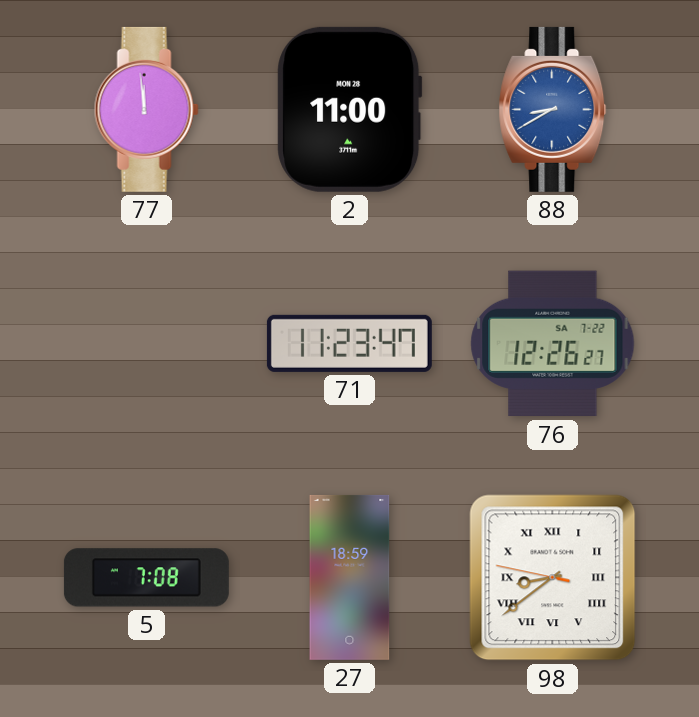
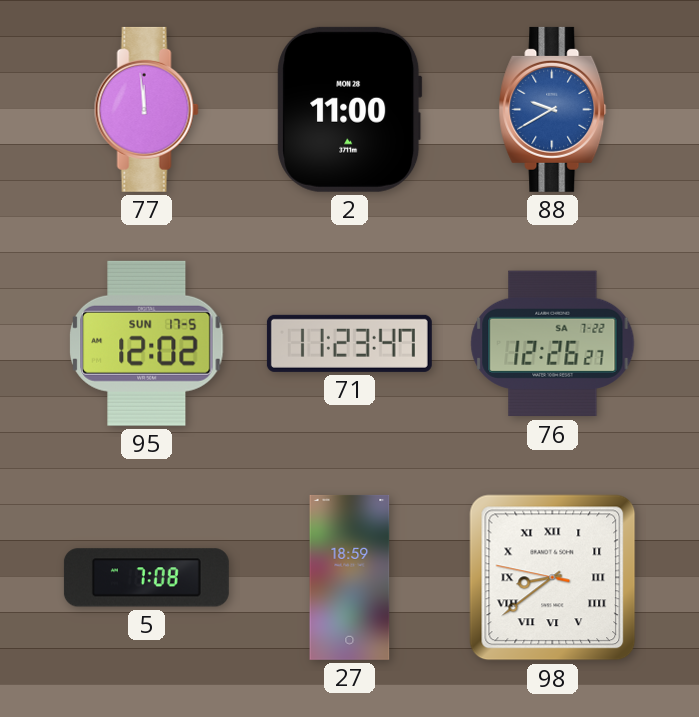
88: 8:40 -> 9:40 (553, 109)
95: none -> 12:02 (147, 343)
